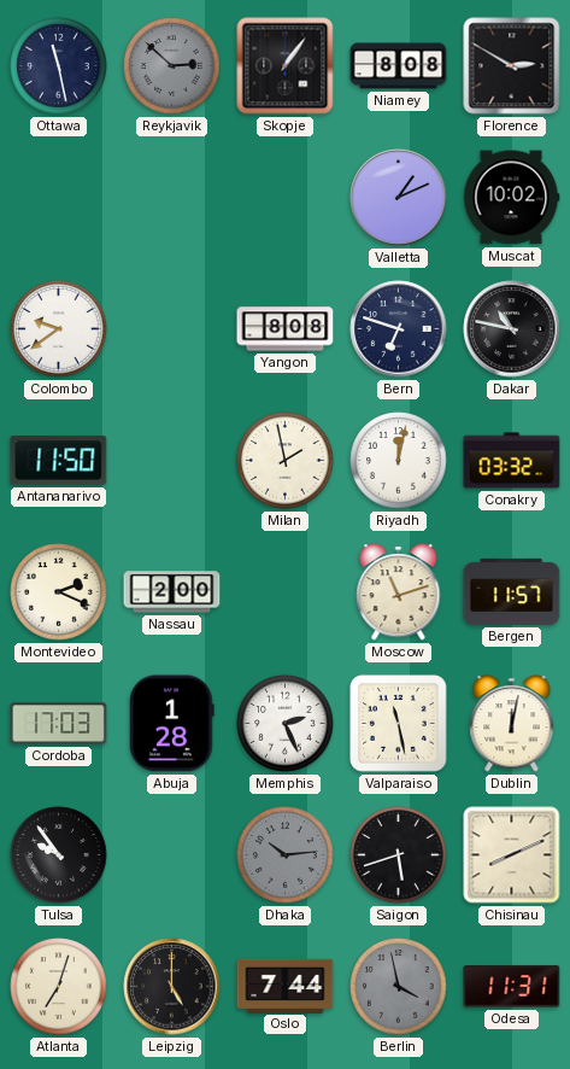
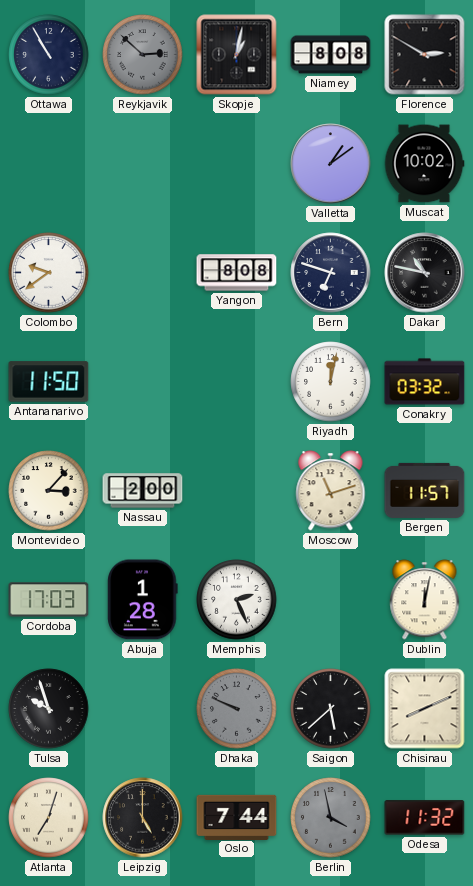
Ottawa: 11:28 -> 10:55 (49, 55)
Skopje: 1:06 -> 1:02 (237, 55)
Valletta: 1:11 -> 1:09 (331, 164)
Milan: 1:58 -> none (286, 461)
Montevideo: 2:19 -> 3:07 (49, 491)
Valparaiso: 11:28 -> none (399, 724)
Tulsa: 9:54 -> 9:57 (49, 709)
Dhaka: 10:14 -> 9:49 (237, 709)
Saigon: 5:42 -> 5:38 (331, 709)
Odesa: 11:31 -> 11:32 (425, 818)
